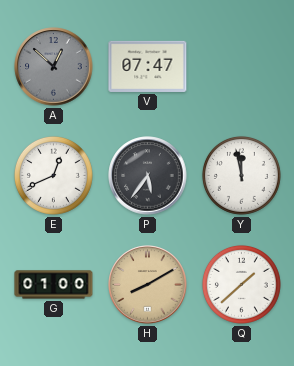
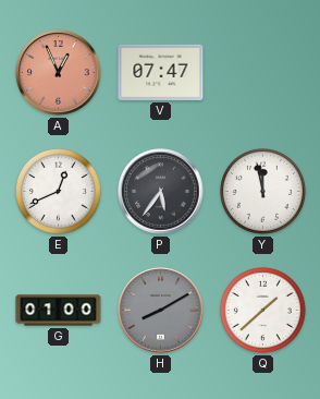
A: 12:52 -> 12:56 (59, 73)
A dial: grey -> salmon (59, 73)
H dial: champagne -> grey (161, 311)
